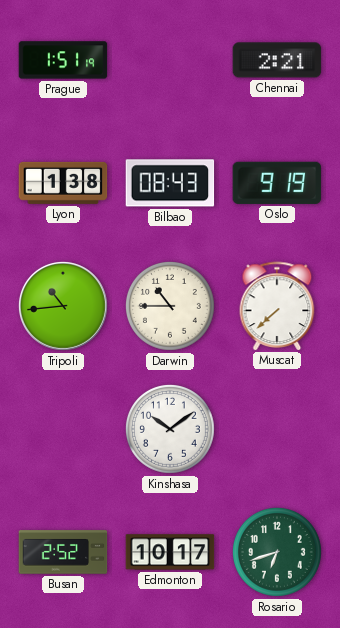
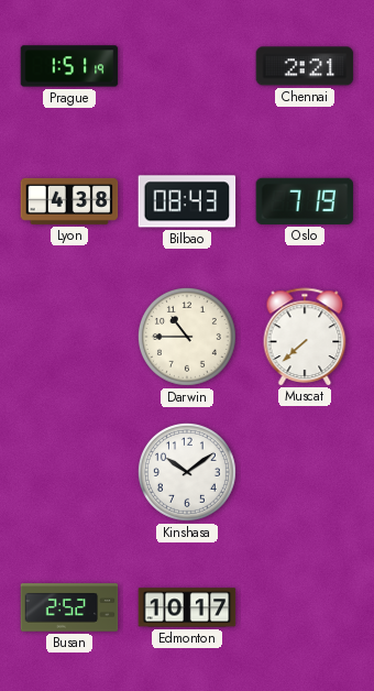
Lyon: 1:38 -> 4:38 (69, 201)
Oslo: 9:19 -> 7:19 (305, 201)
Tripoli: 10:44 -> none (63, 306)
Rosario: 6:42 -> none (277, 552)
